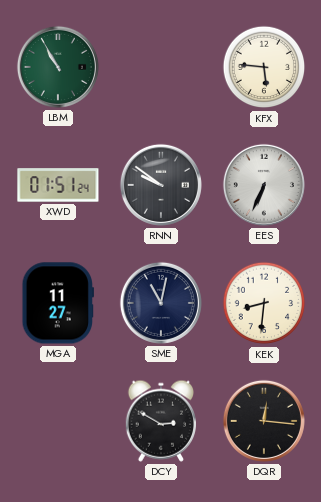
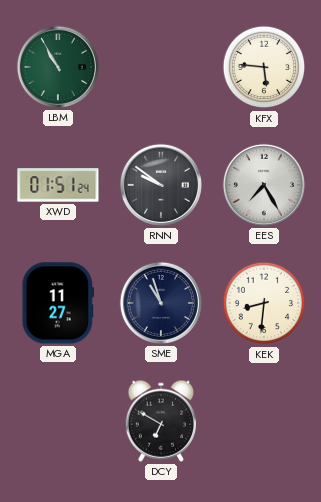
EES: 6:34 -> 7:25 (264, 185)
SME: 11:02 -> 10:57 (161, 303)
DCY: 2:50 -> 6:50 (160, 421)
DQR: 12:16 -> none (264, 421)
